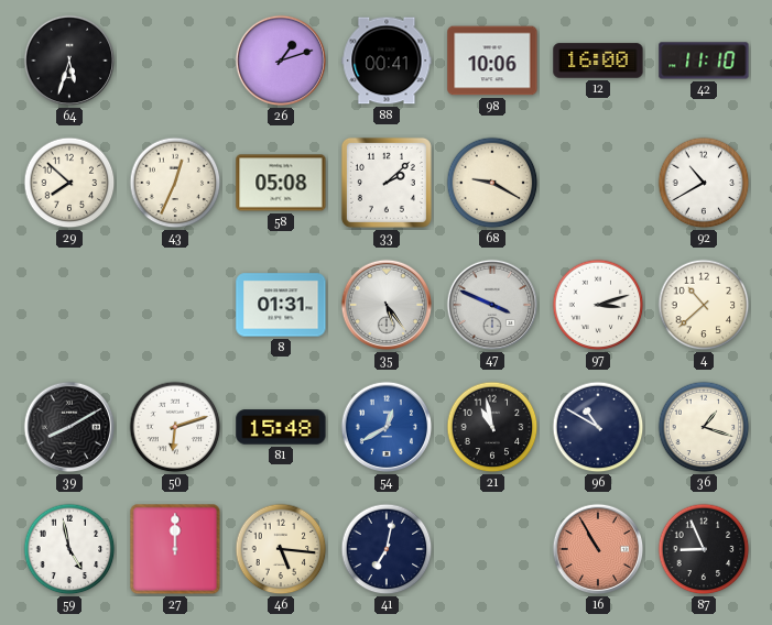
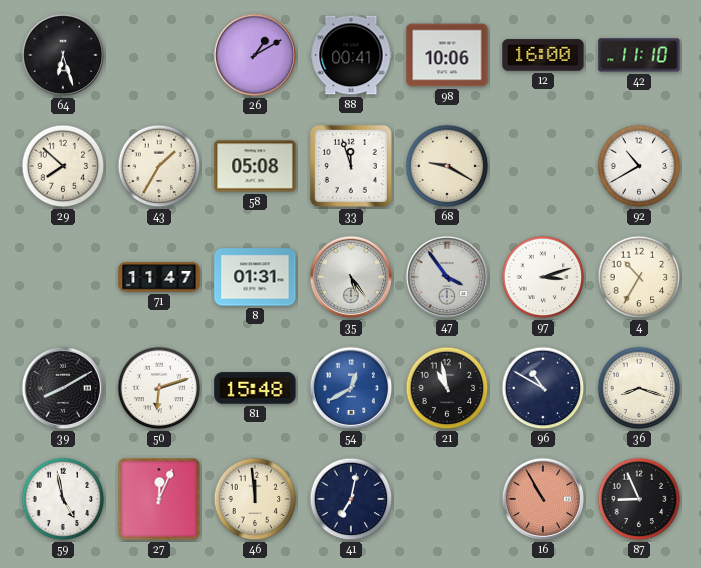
64: 5:33 -> 6:27 (63, 55)
26: 1:12 -> 1:10 (255, 55)
43: 12:34 -> 1:35 (159, 166)
33: 2:08 -> 11:57 (351, 166)
71: none -> 11:47 (159, 277)
47: 3:49 -> 3:54 (447, 277)
4: 10:38 -> 10:35 (639, 277)
36: 1:18 -> 8:18 (639, 388)
27: 12:00 -> 12:04 (159, 499)
46: 5:16 -> 11:59 (255, 499)
